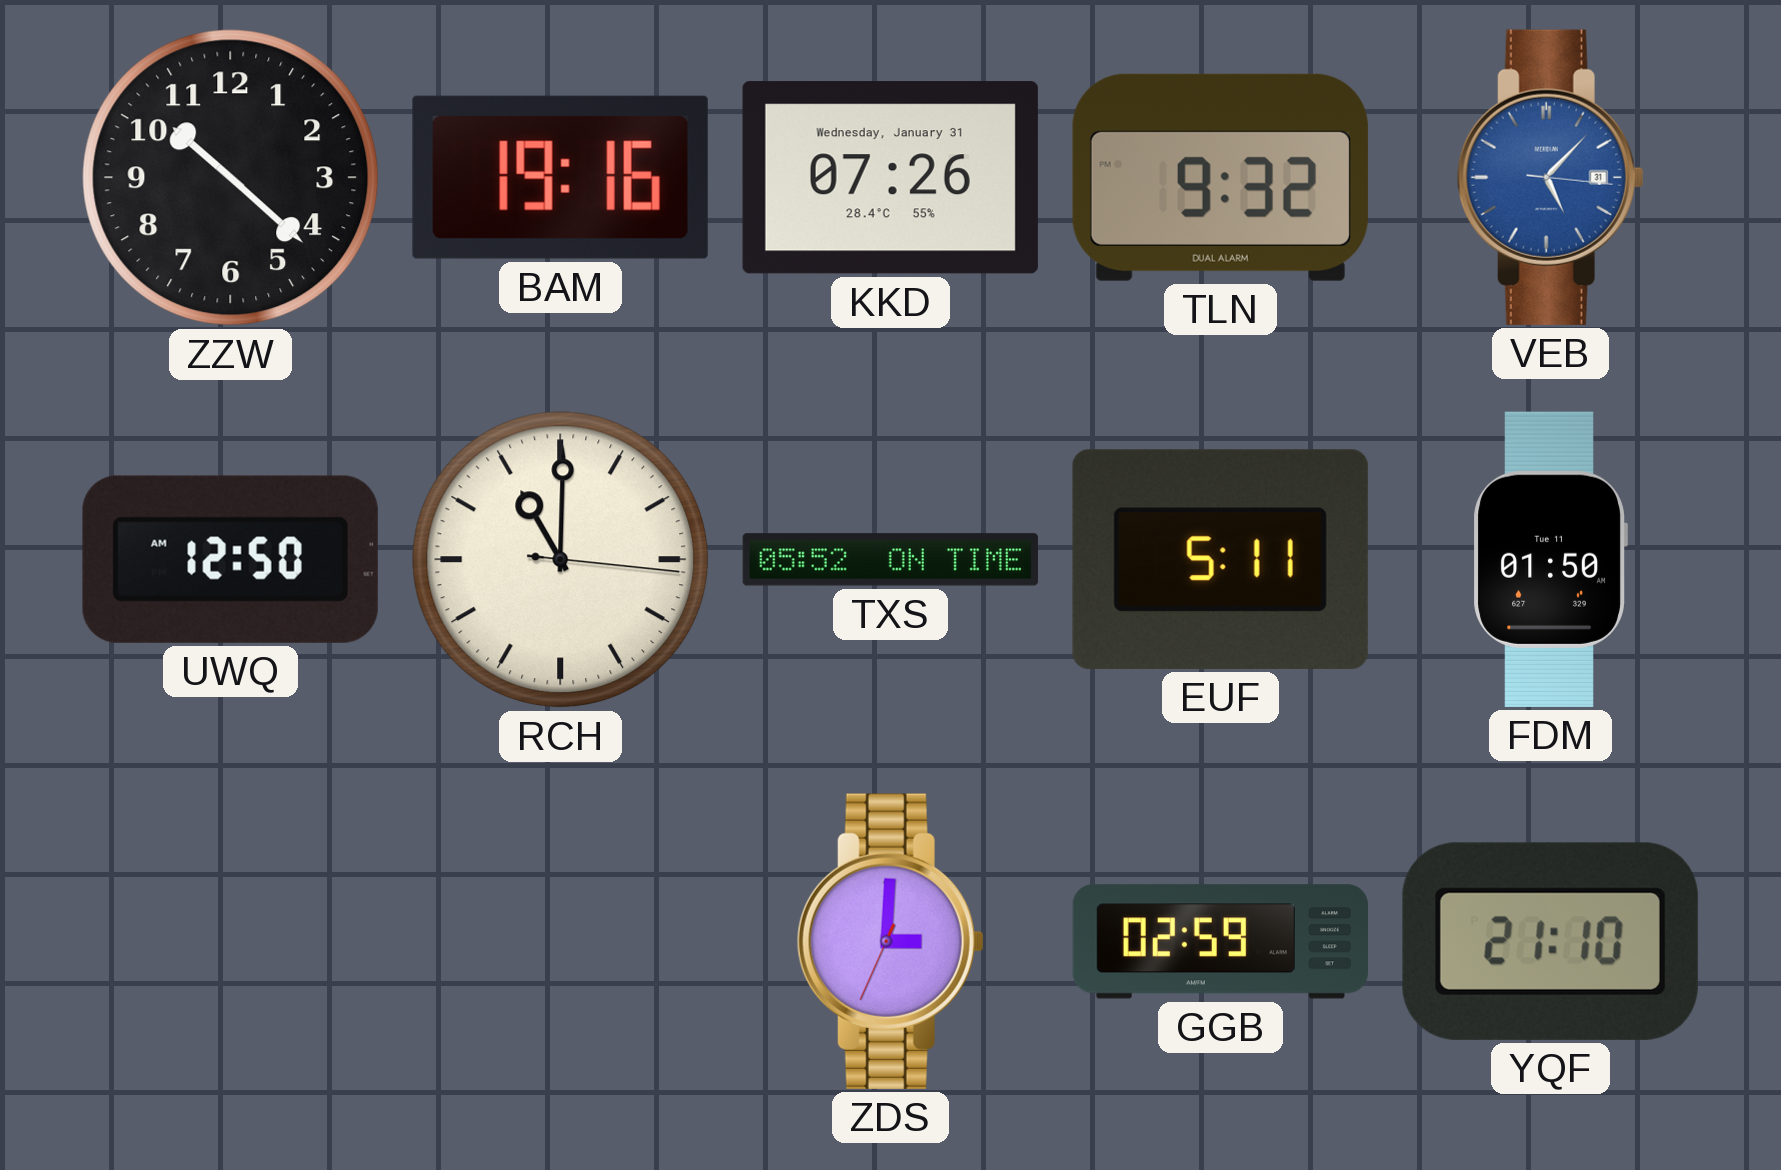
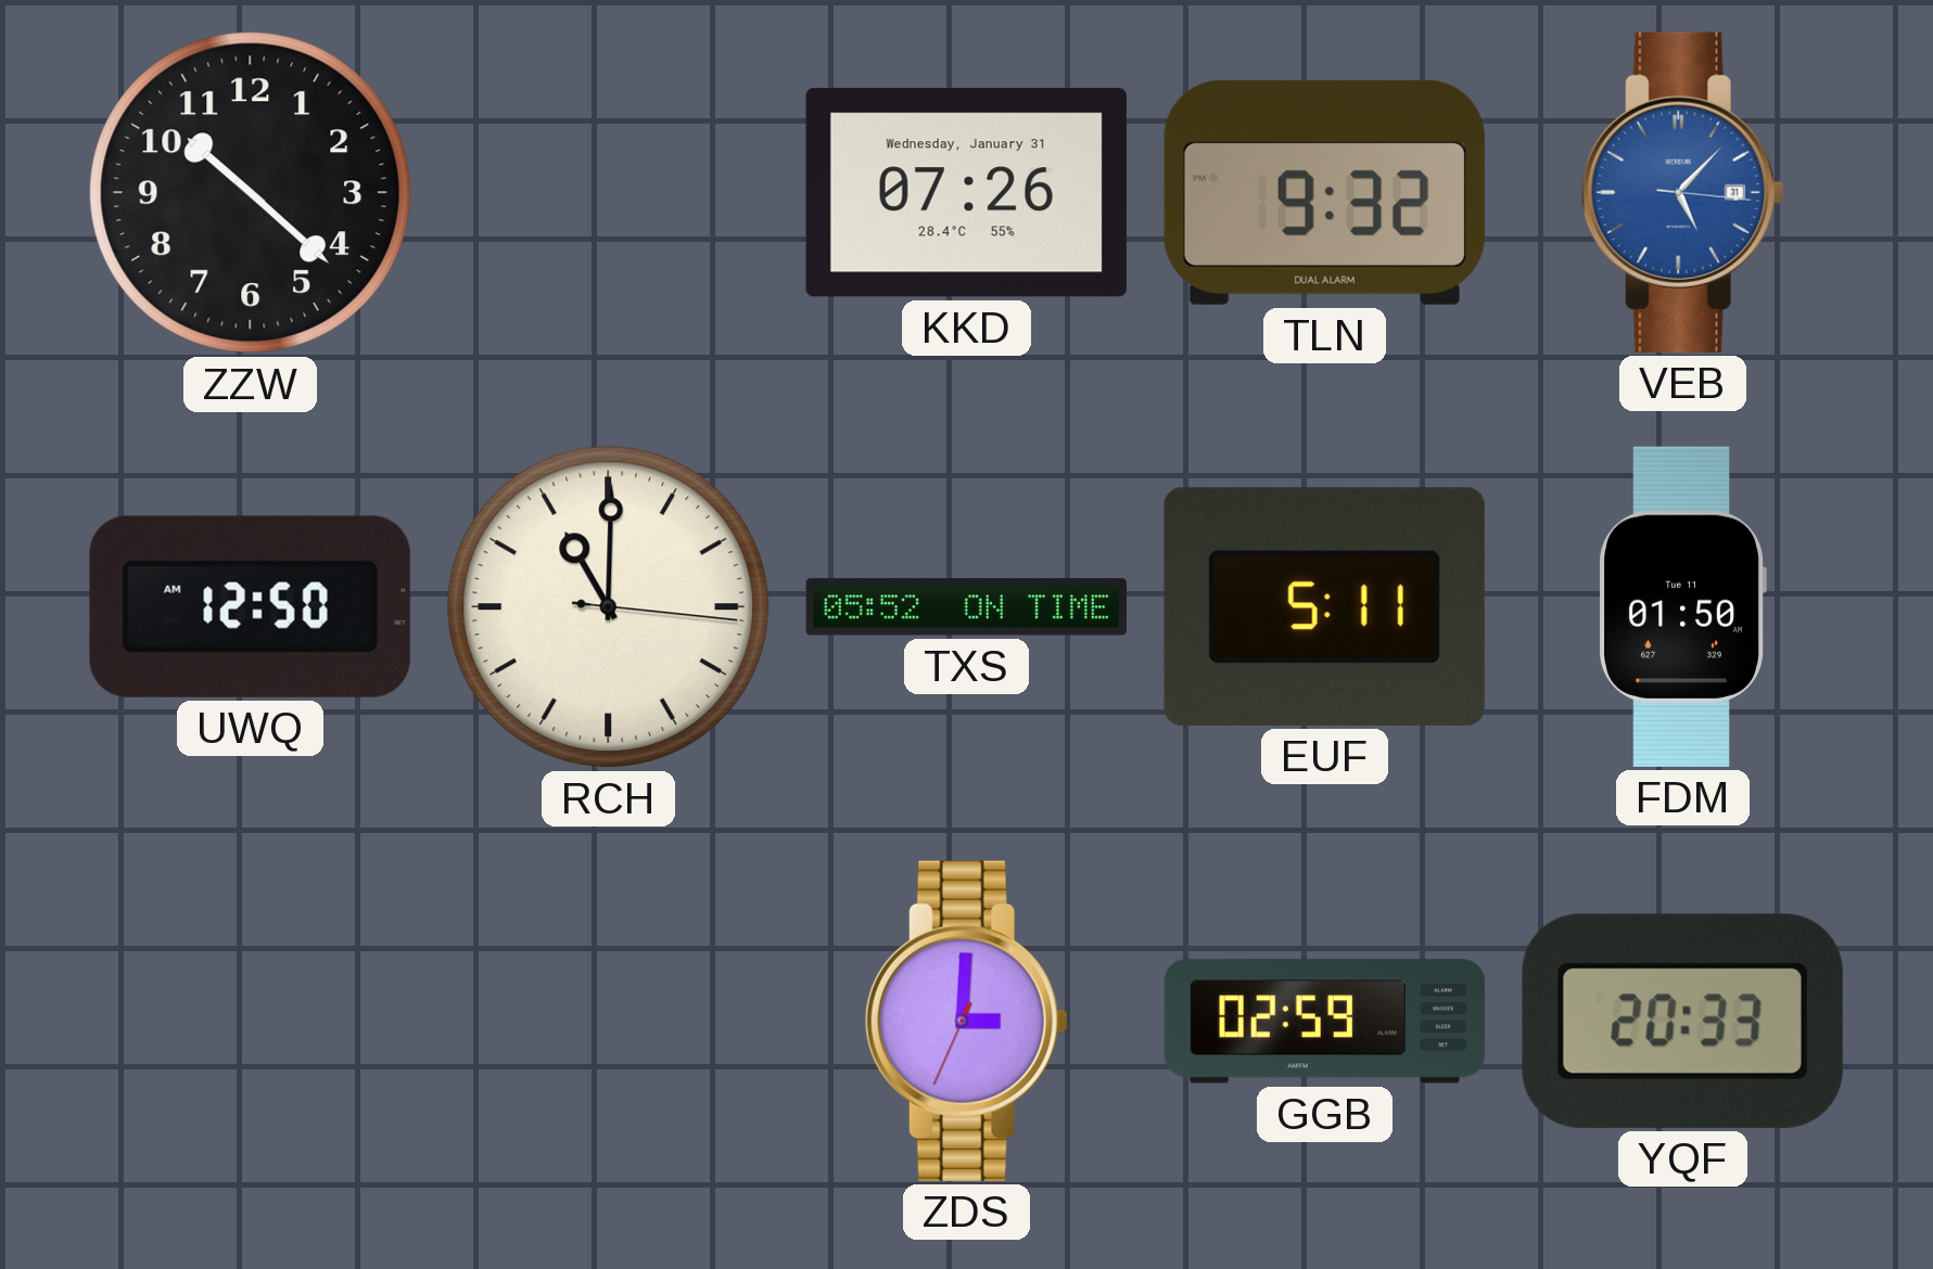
BAM: 19:16 -> none (560, 177)
YQF: 21:10 -> 20:33 (1682, 1021)
